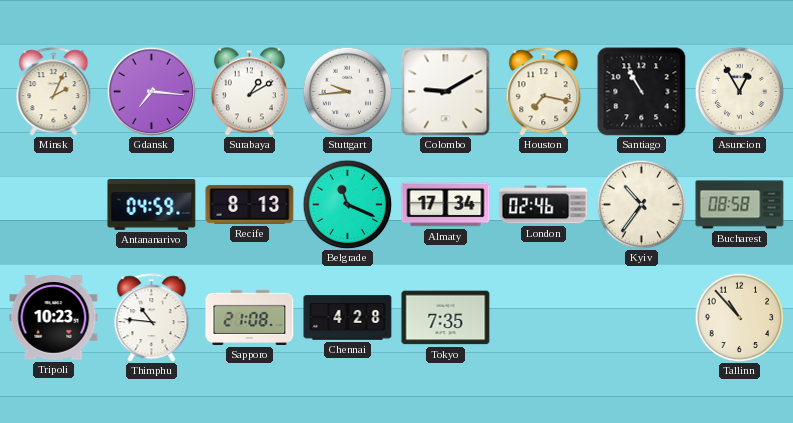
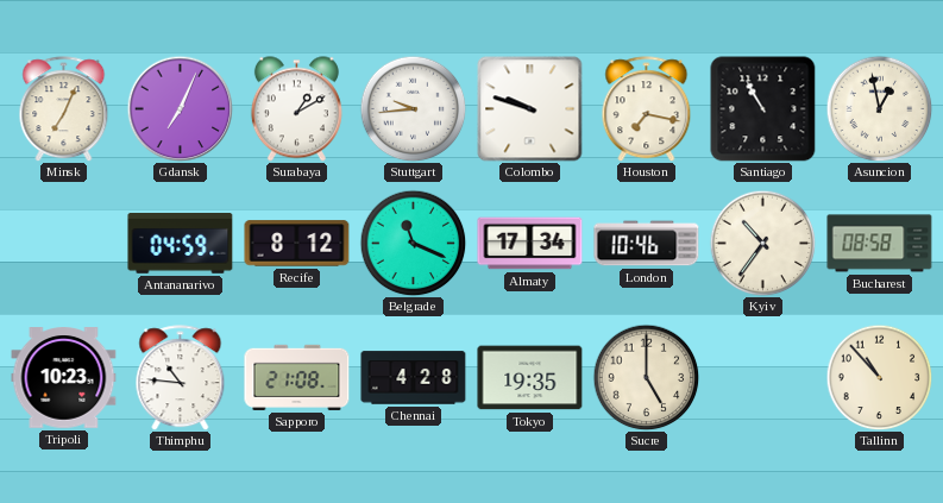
Minsk: 2:04 -> 7:04 (64, 109)
Gdansk: 7:16 -> 7:04 (180, 108)
Colombo: 9:10 -> 9:48 (530, 109)
Asuncion: 12:55 -> 12:58 (879, 108)
Recife: 8:13 -> 8:12 (297, 244)
London: 02:46 -> 10:46 (647, 244)
Tokyo: 7:35 -> 19:35 (530, 378)
Sucre: none -> 5:00 (646, 377)
